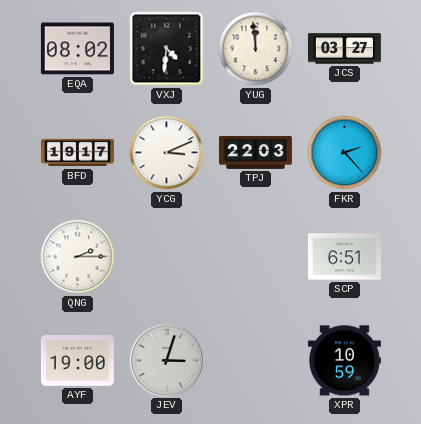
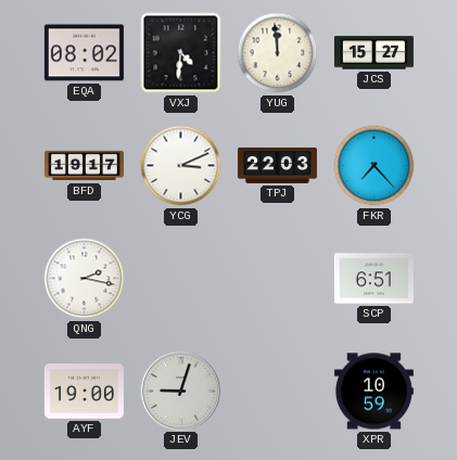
JCS: 03:27 -> 15:27 (373, 53)
FKR: 2:23 -> 7:23 (375, 166)
QNG: 2:15 -> 2:17 (85, 279)
JEV: 3:03 -> 9:03 (180, 391)
